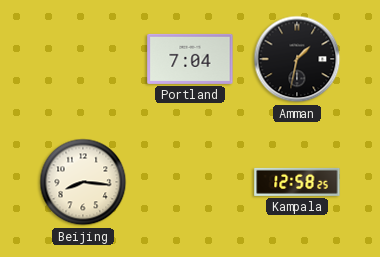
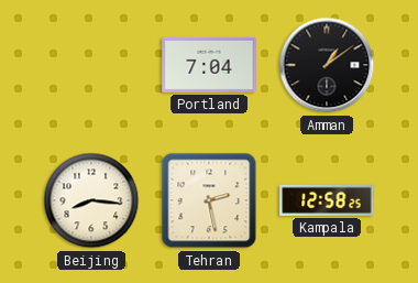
Amman: 1:32 -> 1:09 (327, 65)
Tehran: none -> 2:28 (209, 200)
